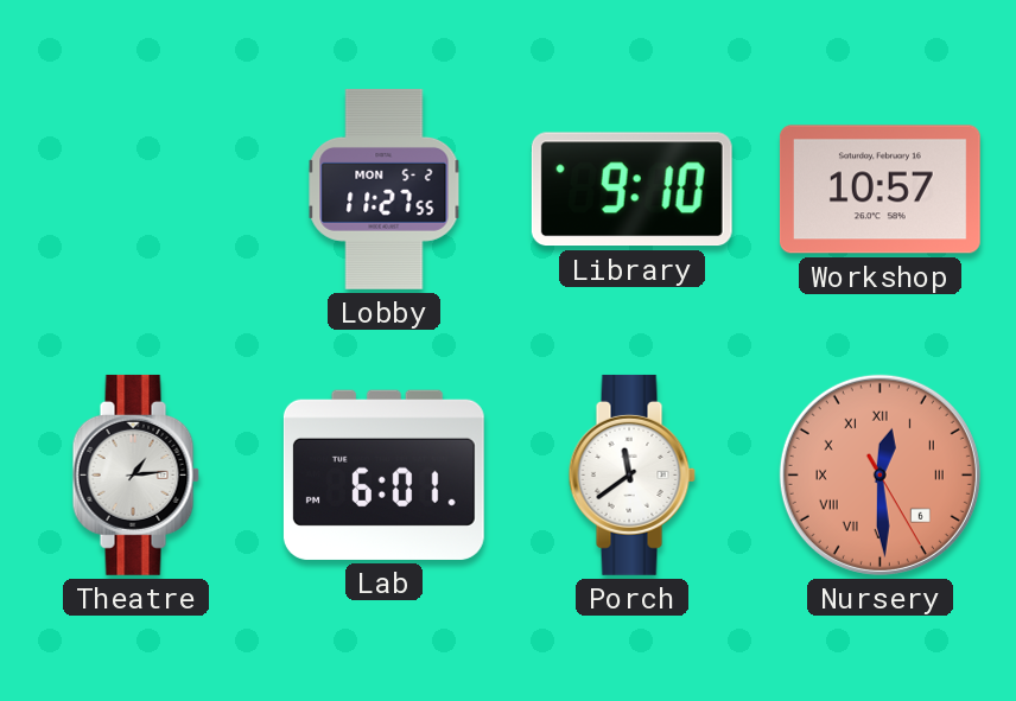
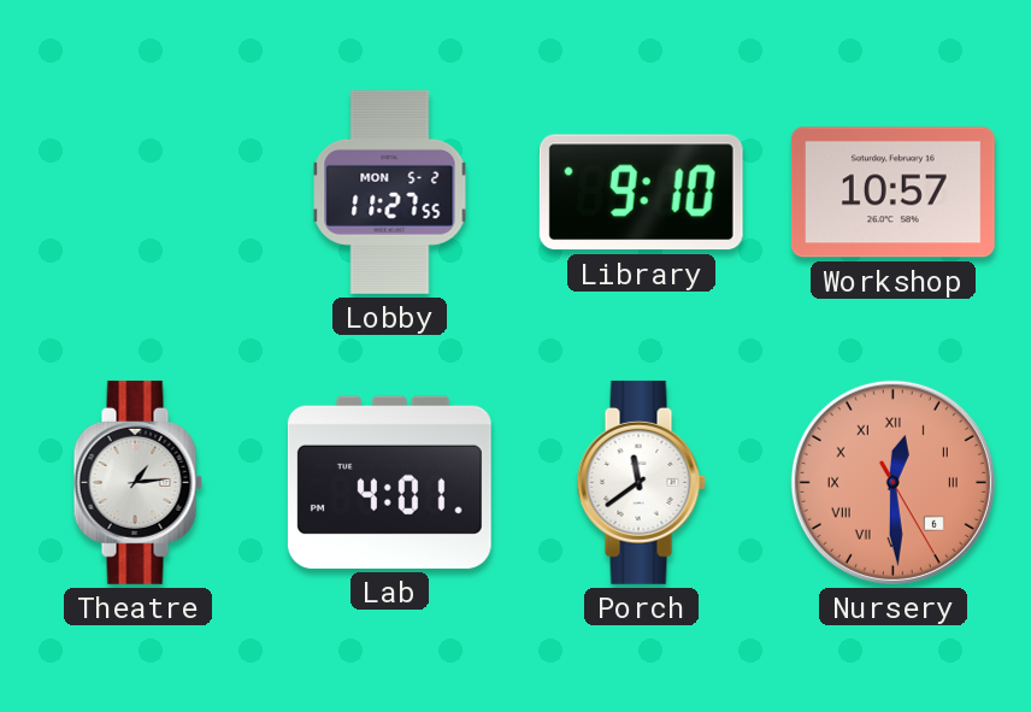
Lab: 6:01 -> 4:01 (389, 482)
